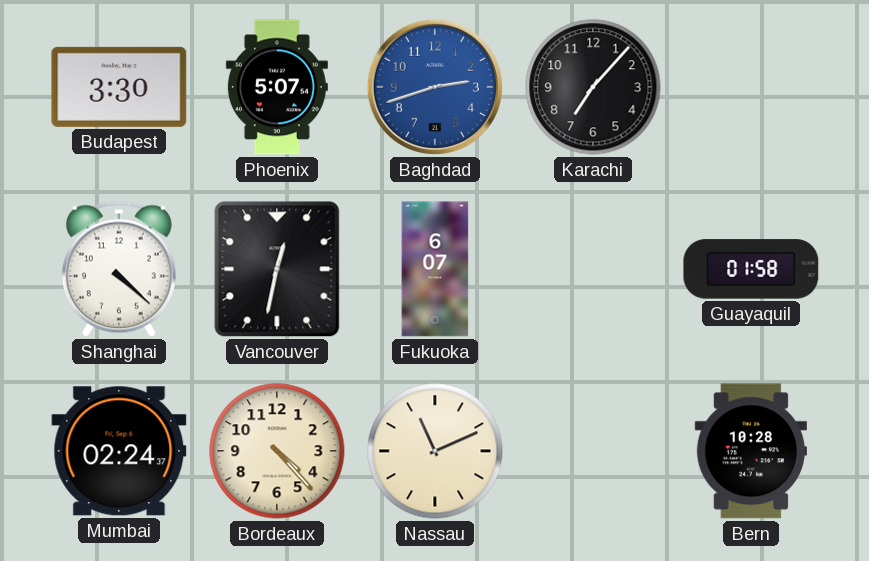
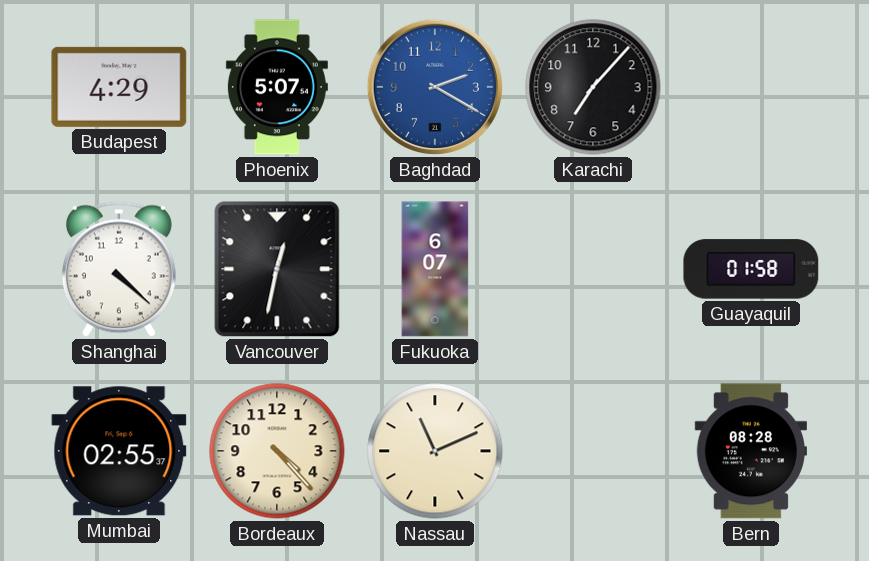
Budapest: 3:30 -> 4:29 (119, 87)
Baghdad: 2:42 -> 2:20 (435, 87)
Mumbai: 02:24 -> 02:55 (119, 451)
Bern: 10:28 -> 08:28 (751, 451)
